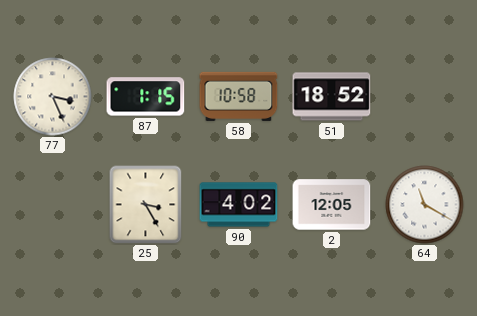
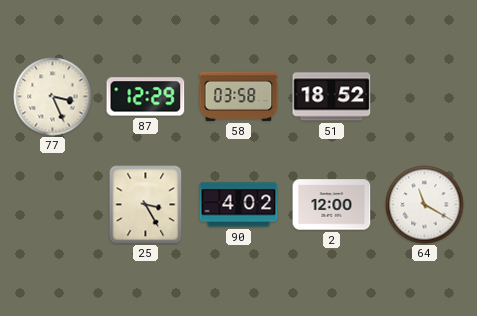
87: 1:15 -> 12:29 (146, 97)
58: 10:58 -> 03:58 (239, 96)
2: 12:05 -> 12:00 (332, 205)
